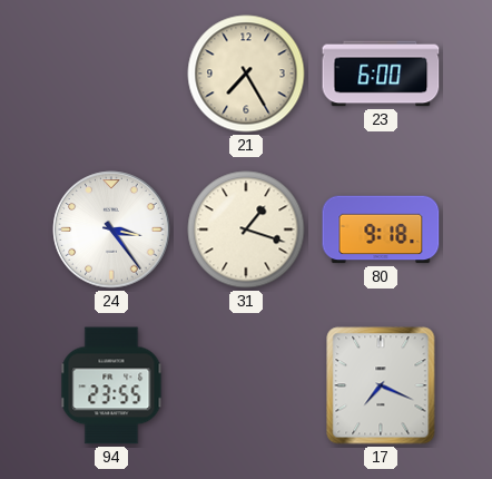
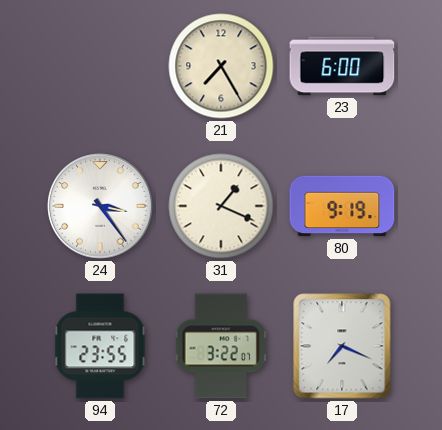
31: 1:18 -> 1:19 (221, 206)
80: 9:18 -> 9:19 (342, 206)
72: none -> 3:22 (221, 346)
